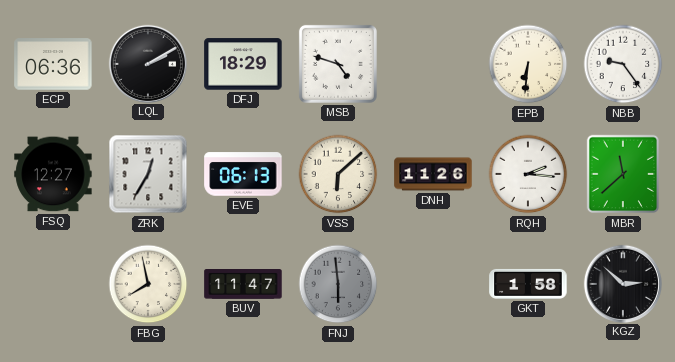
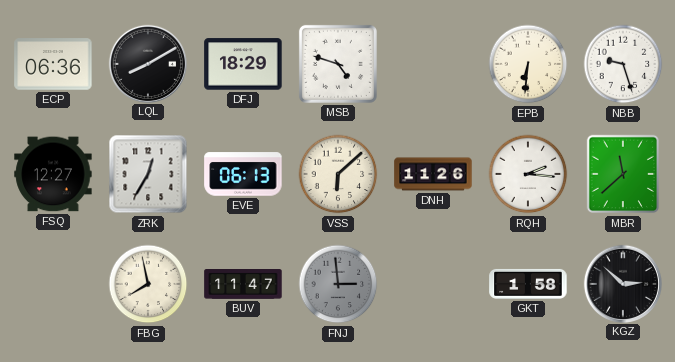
LQL: 2:10 -> 8:10 (147, 63)
NBB: 9:24 -> 9:27 (623, 64)
FNJ: 5:59 -> 2:59 (338, 284)
